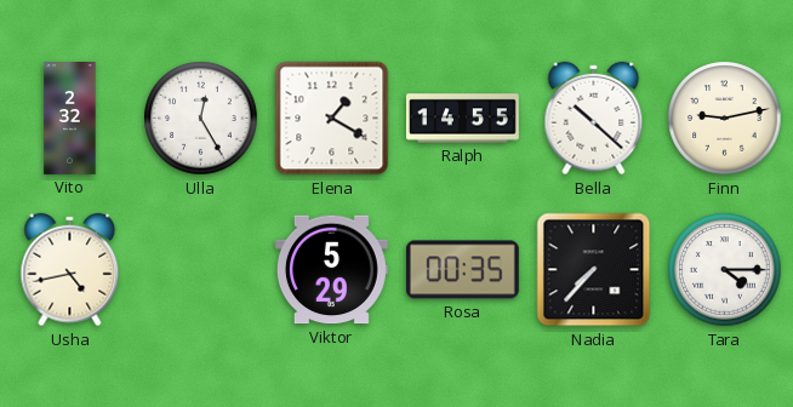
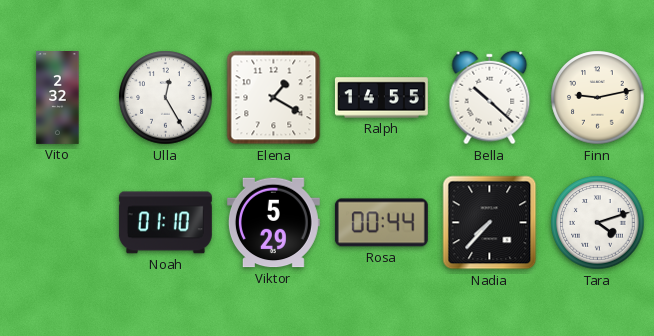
Usha: 4:43 -> none (70, 270)
Noah: none -> 01:10 (165, 223)
Rosa: 00:35 -> 00:44 (381, 223)
Tara: 4:15 -> 4:12 (598, 223)
